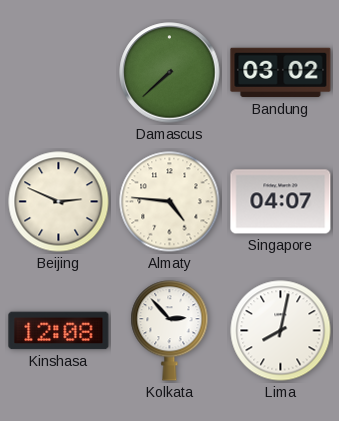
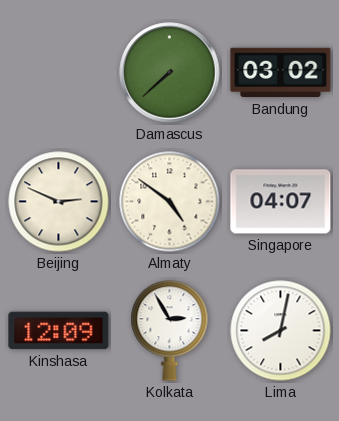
Almaty: 4:46 -> 4:51 (170, 202)
Kinshasa: 12:08 -> 12:09 (59, 331)
Kolkata: 2:53 -> 2:55 (170, 331)
